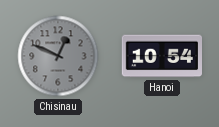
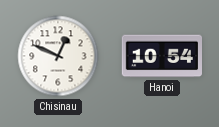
Chisinau dial: grey -> white (58, 56)
